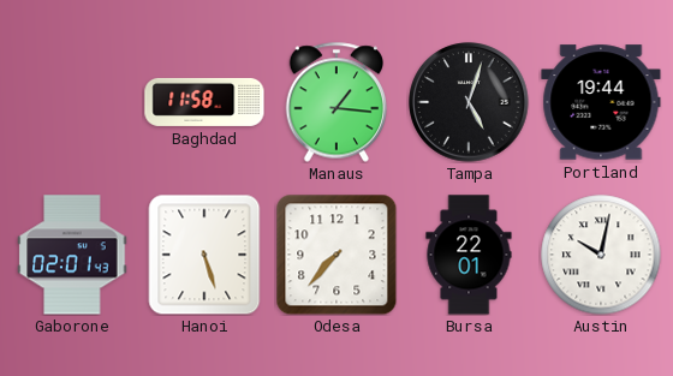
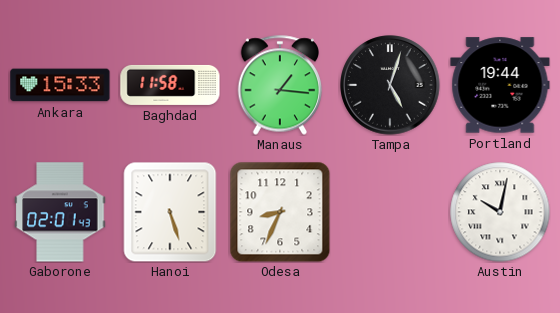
Ankara: none -> 15:33 (60, 85)
Odesa: 7:37 -> 8:34 (280, 212)
Bursa: 22:01 -> none (469, 255)
